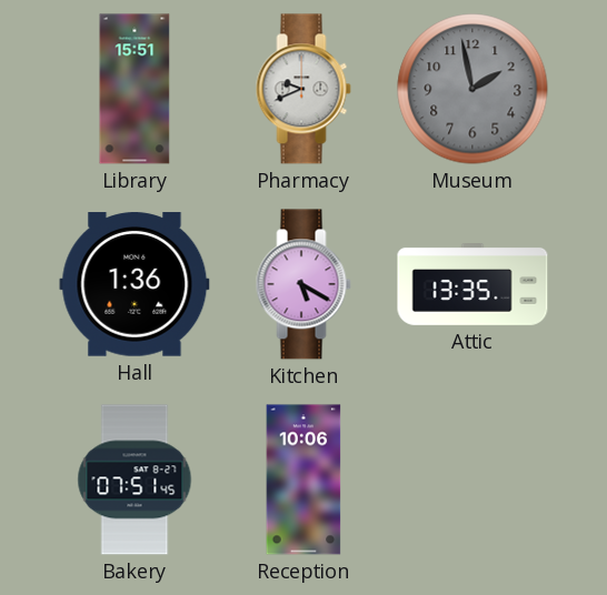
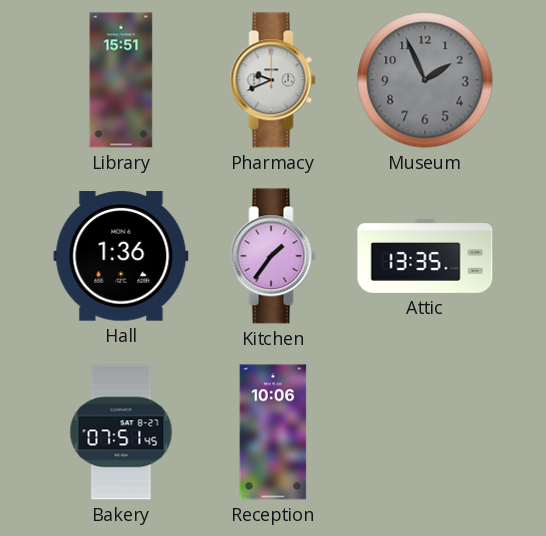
Museum: 1:58 -> 1:56 (425, 80)
Kitchen: 5:20 -> 1:36 (273, 256)
